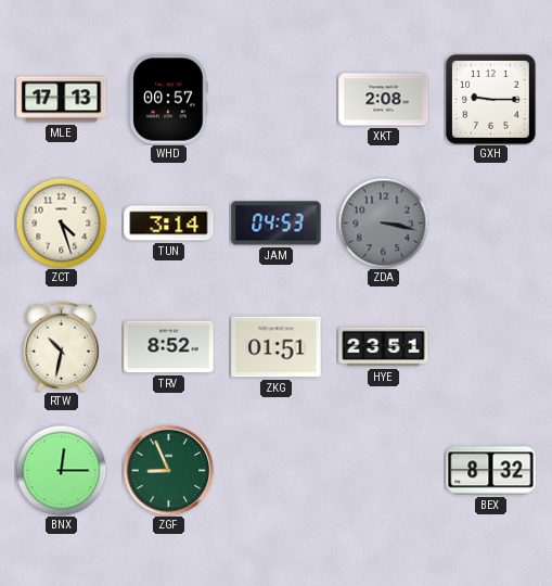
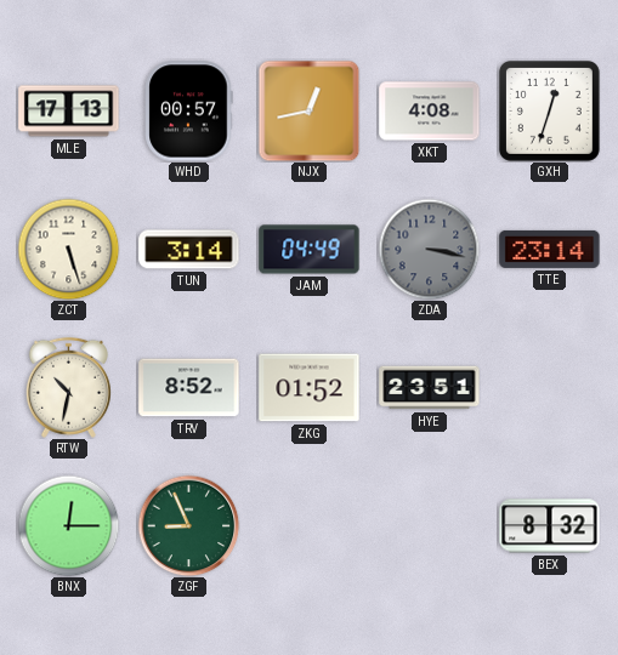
NJX: none -> 12:43 (308, 110)
XKT: 2:08 -> 4:08 (430, 112)
GXH: 9:15 -> 12:33 (549, 110)
ZCT: 4:27 -> 5:27 (68, 249)
JAM: 04:53 -> 04:49 (310, 250)
TTE: none -> 23:14 (550, 249)
ZKG: 01:51 -> 01:52 (310, 388)
